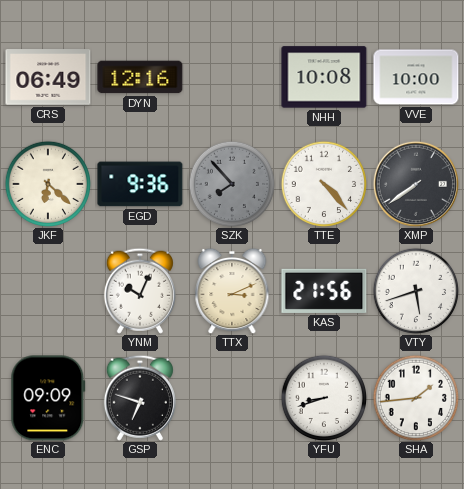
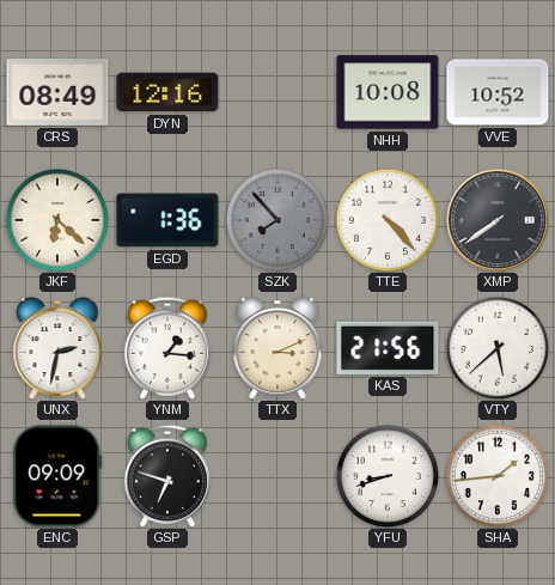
CRS: 06:49 -> 08:49 (57, 92)
VVE: 10:00 -> 10:52 (498, 92)
EGD: 9:36 -> 1:36 (167, 220)
UNX: none -> 2:32 (57, 348)
YNM: 10:04 -> 1:16 (167, 348)
VTY: 5:42 -> 5:38 (498, 348)
